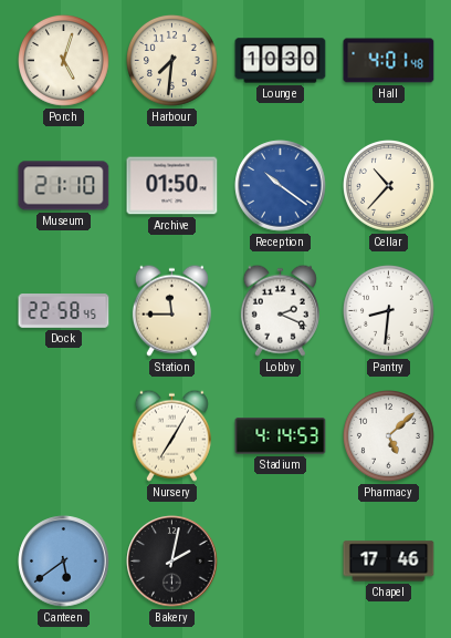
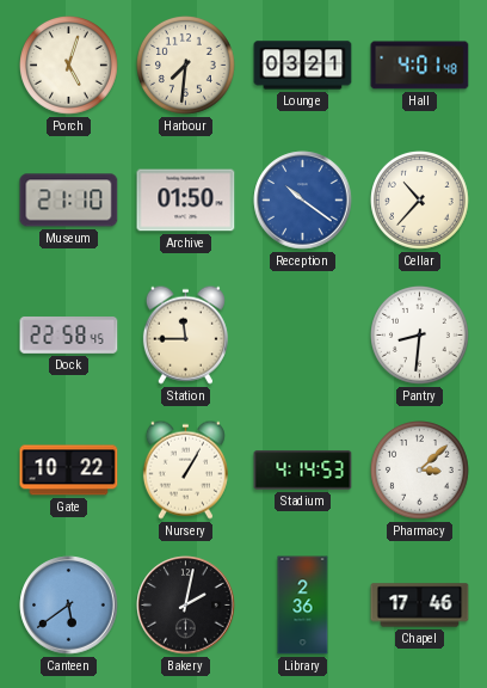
Lounge: 10:30 -> 03:21 (303, 66)
Lobby: 2:19 -> none (280, 310)
Gate: none -> 10:22 (69, 471)
Nursery: 7:05 -> 1:05 (185, 469)
Pharmacy: 5:08 -> 3:08 (420, 471)
Library: none -> 2:36 (303, 606)
